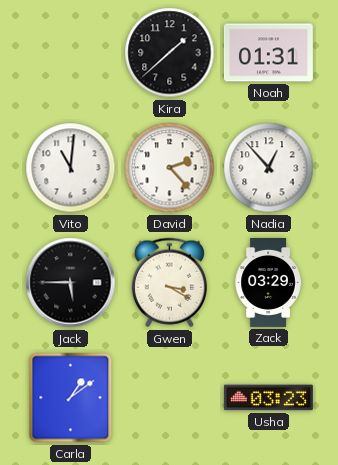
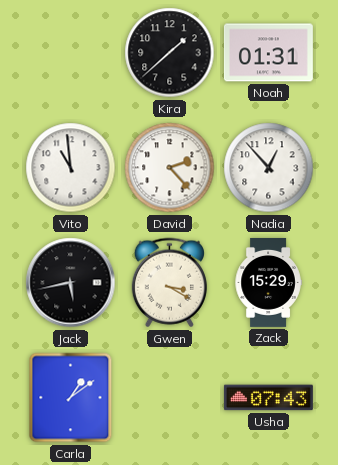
Vito: 11:01 -> 10:59 (71, 168)
Jack: 5:45 -> 5:43 (71, 283)
Zack: 03:29 -> 15:29 (268, 282)
Usha: 03:23 -> 07:43 (268, 398)
